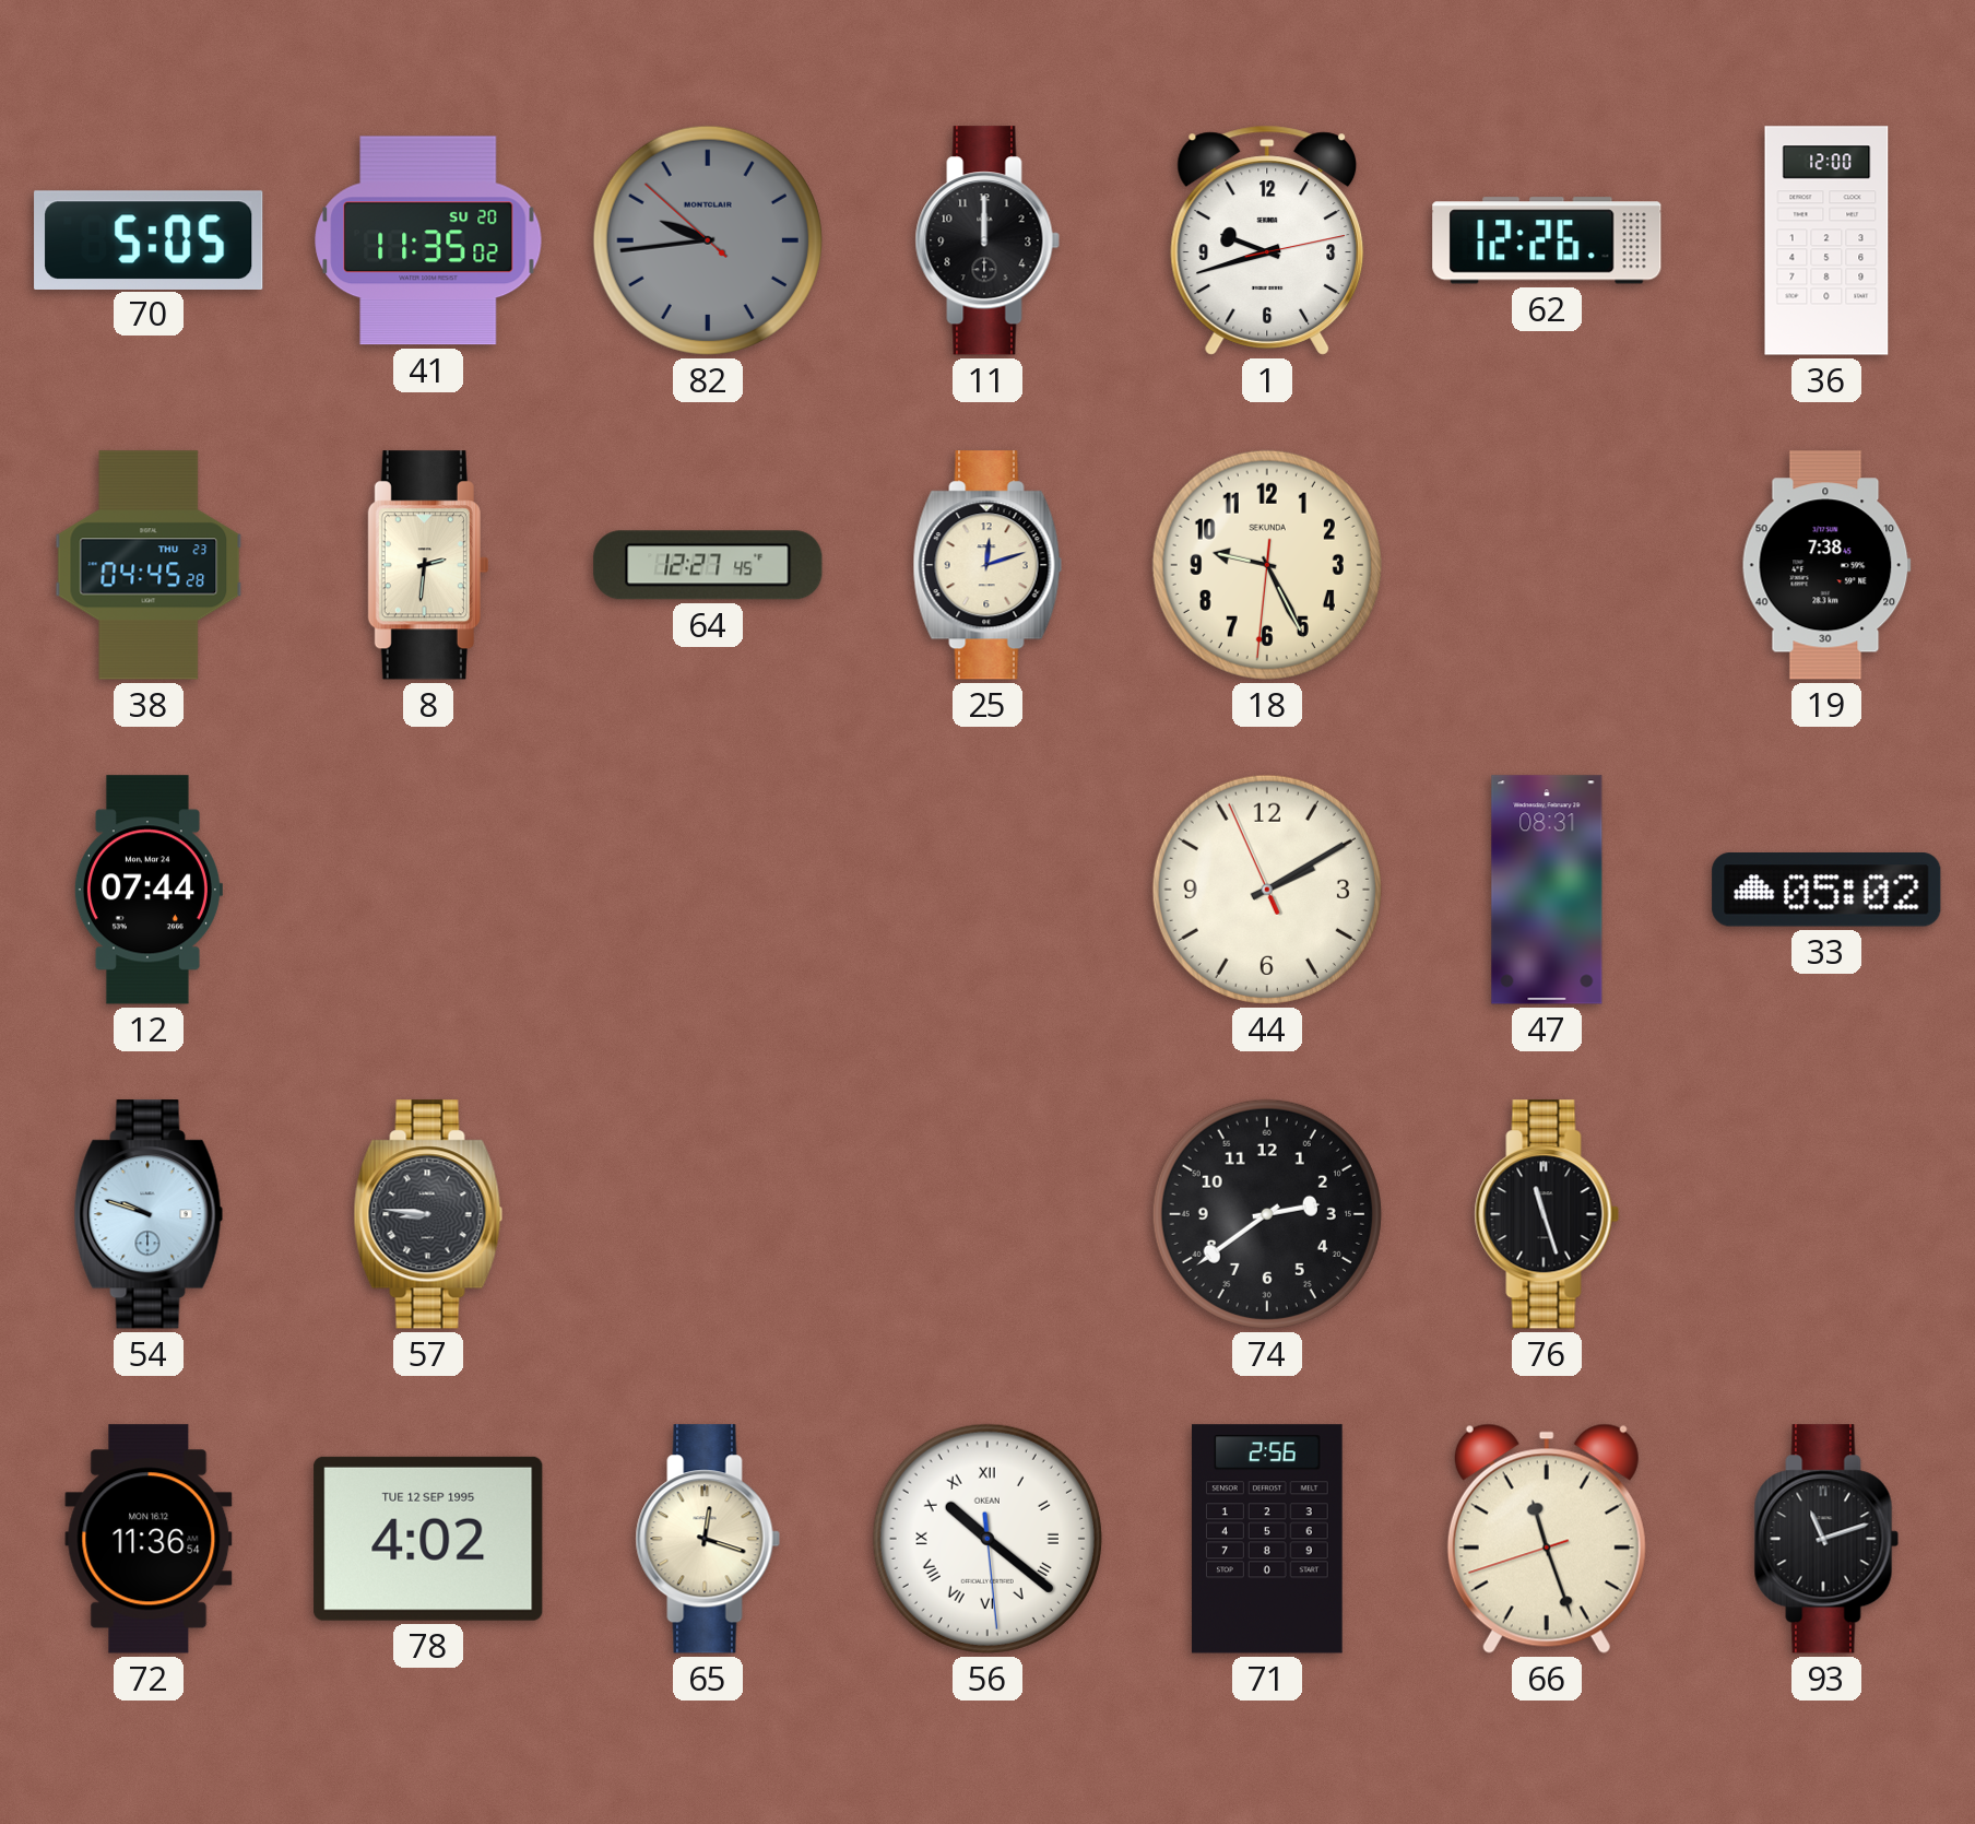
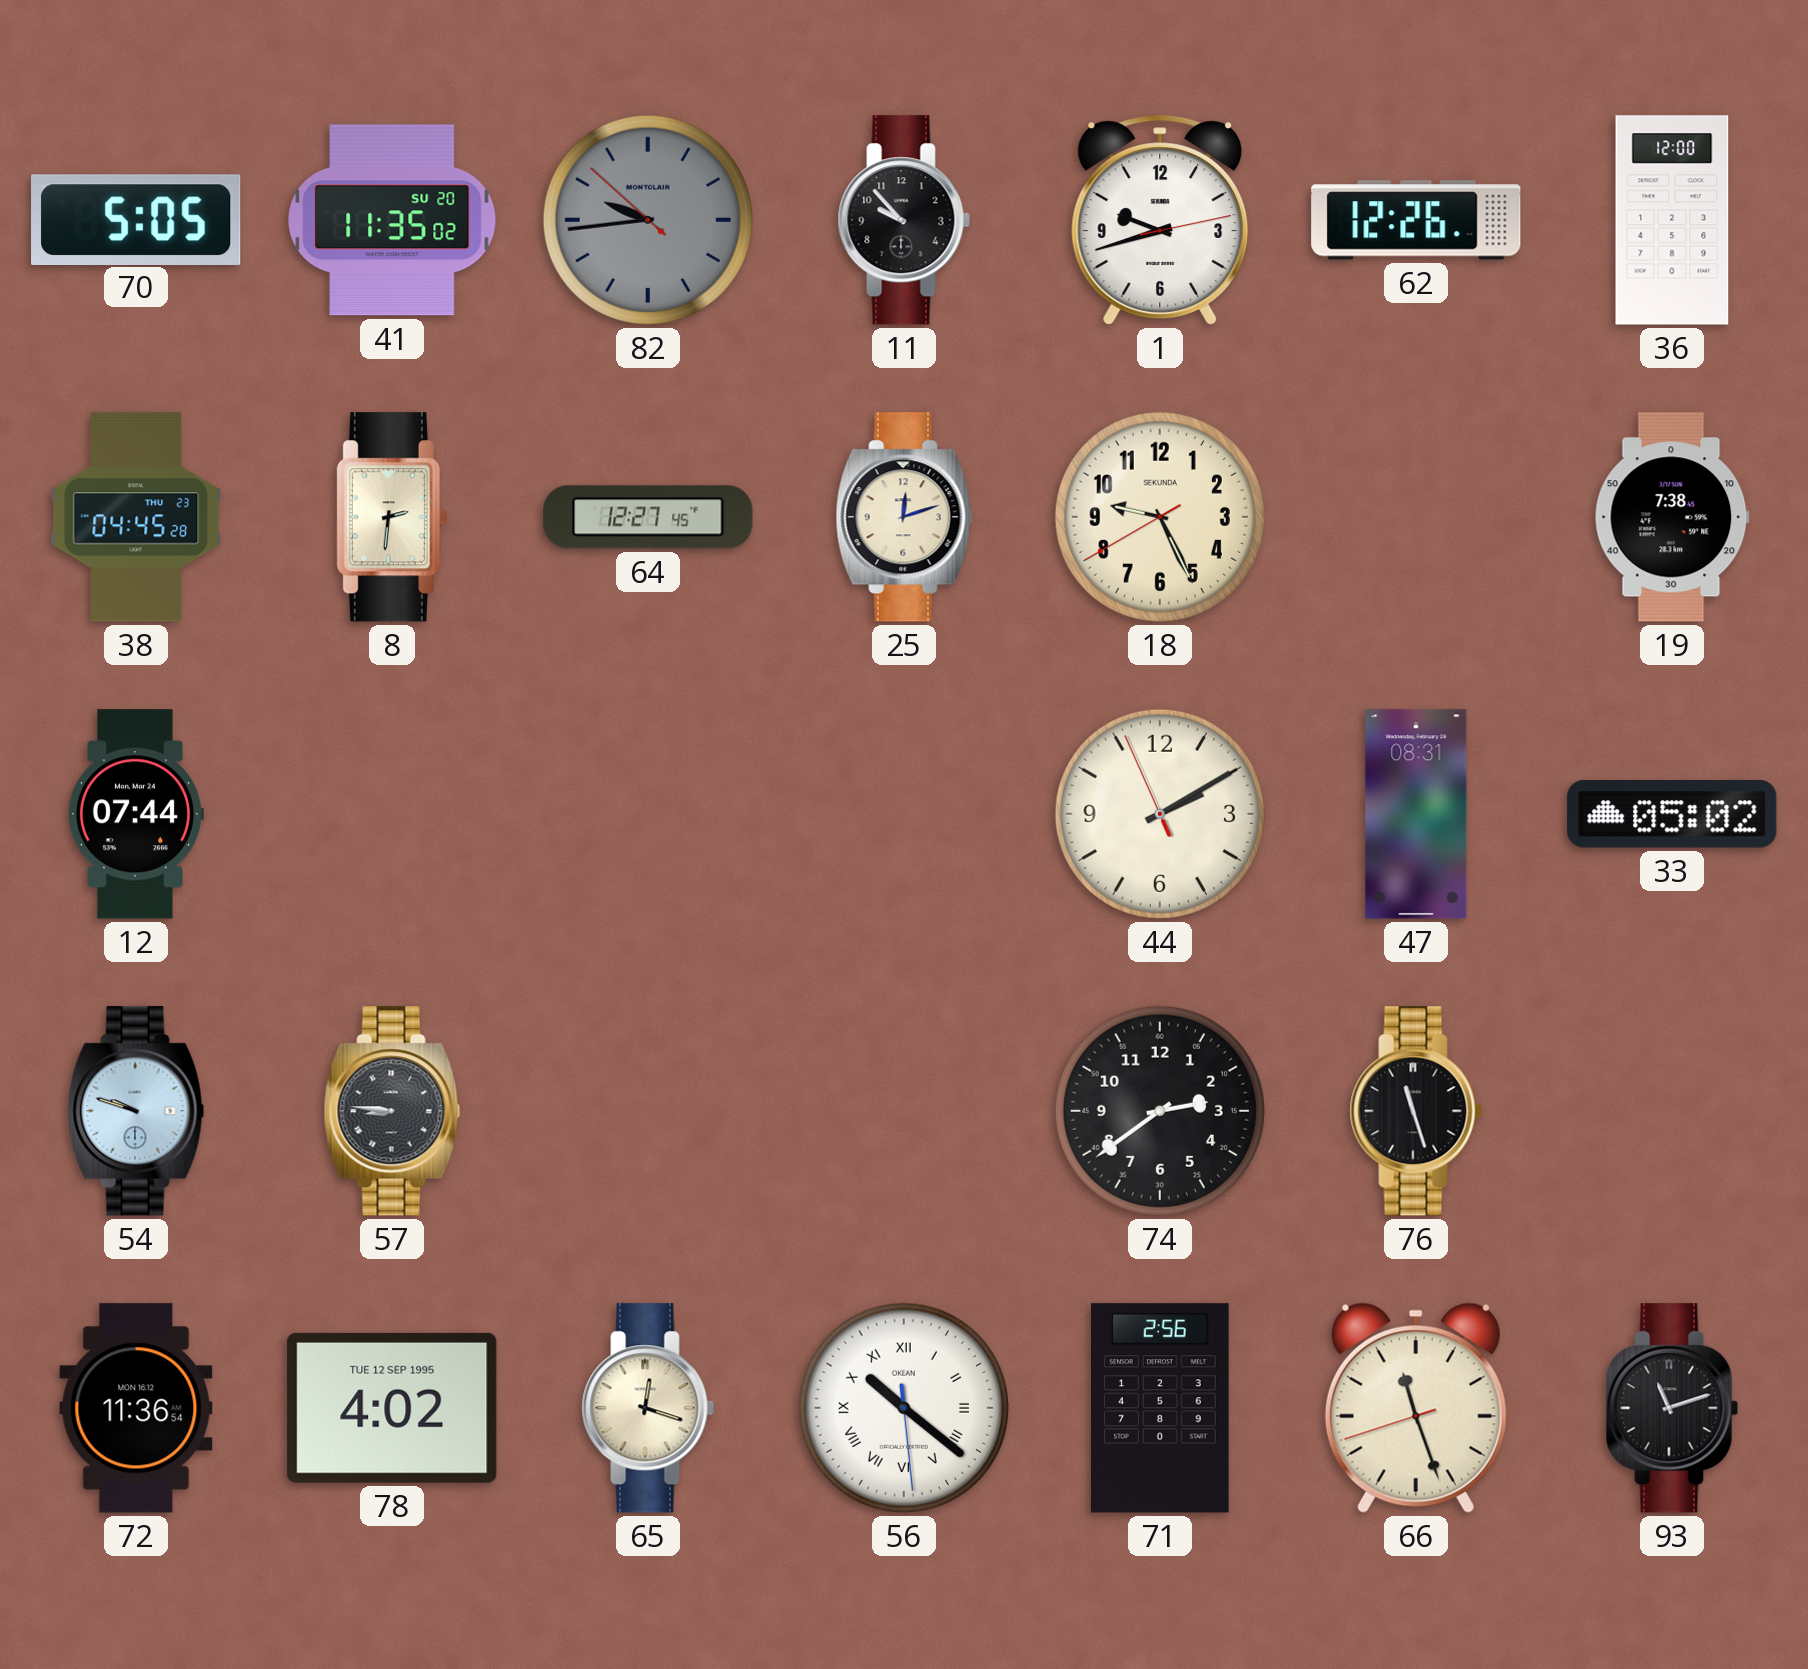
11: 12:00 -> 9:53 (904, 220)
18: 9:25:31 -> 9:25:40 (1160, 517)
